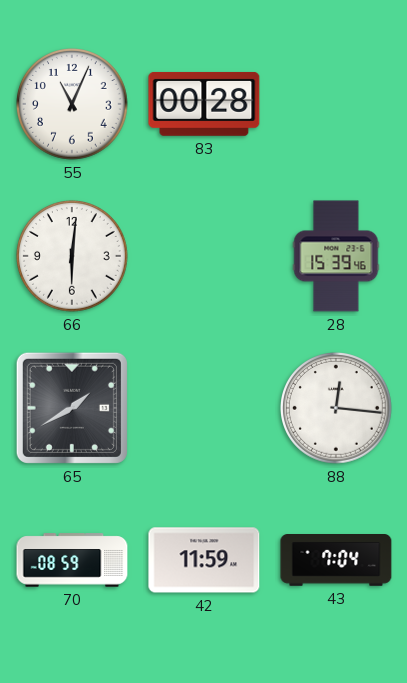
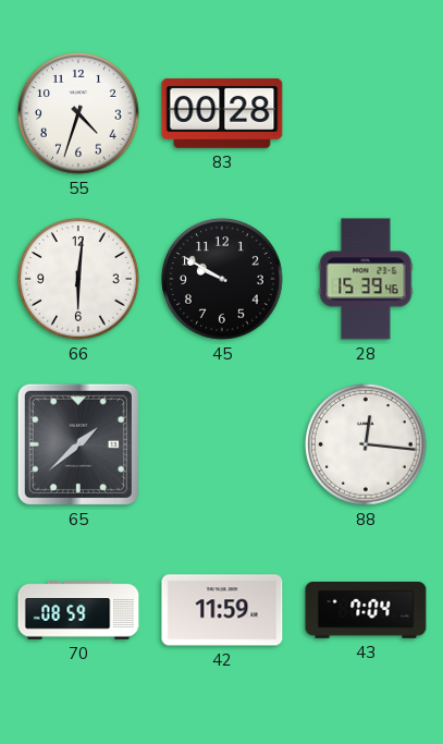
55: 11:04 -> 4:33 (79, 114)
45: none -> 9:50 (223, 280)
65: 1:40 -> 1:38 (78, 444)
